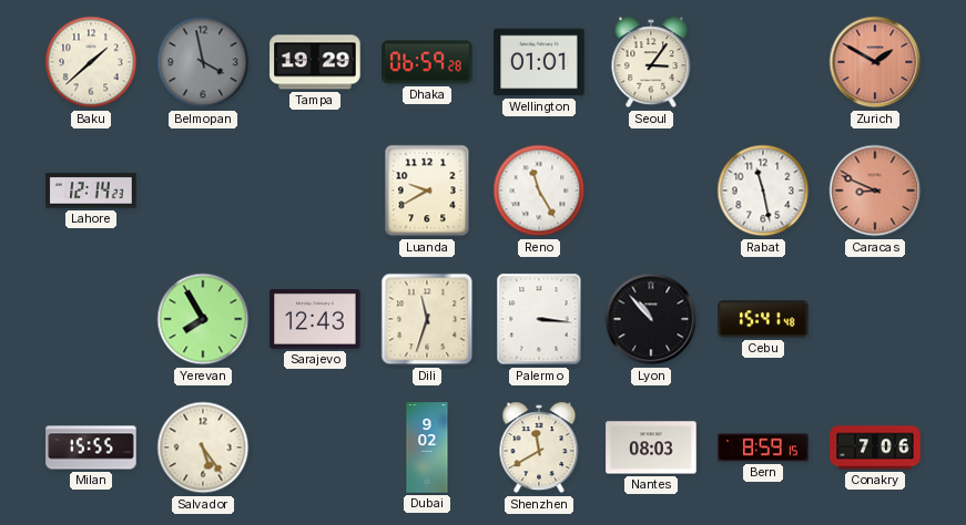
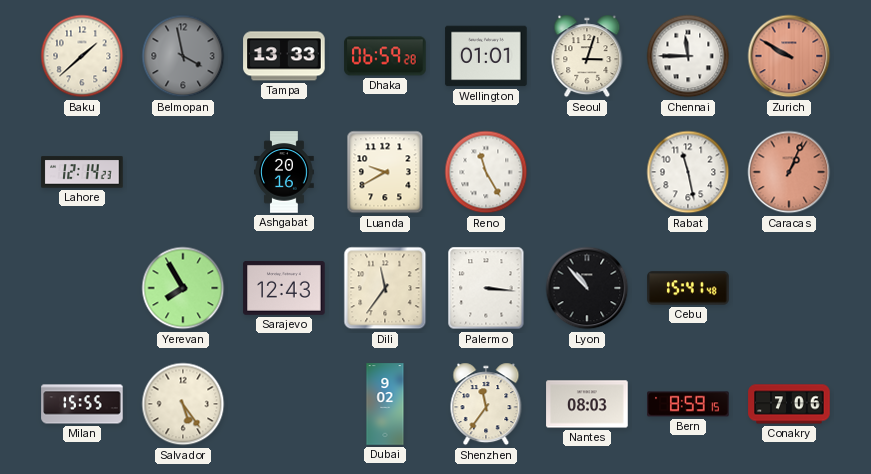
Tampa: 19:29 -> 13:33 (284, 56)
Seoul: 3:06 -> 3:03 (587, 56)
Chennai: none -> 11:45 (688, 56)
Zurich: 1:50 -> 9:50 (789, 56)
Ashgabat: none -> 20:16 (284, 172)
Caracas: 8:49 -> 1:04 (789, 172)
Dili: 11:33 -> 11:36 (385, 288)
Shenzhen: 11:40 -> 11:36 (486, 404)
